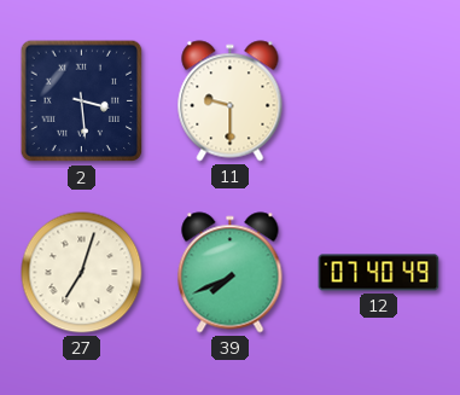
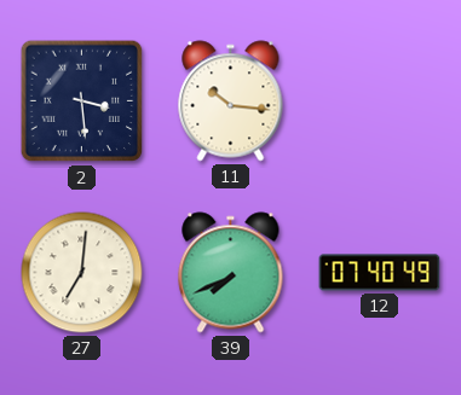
11: 9:30 -> 10:16 (231, 101)
27: 7:03 -> 7:01 (82, 273)
